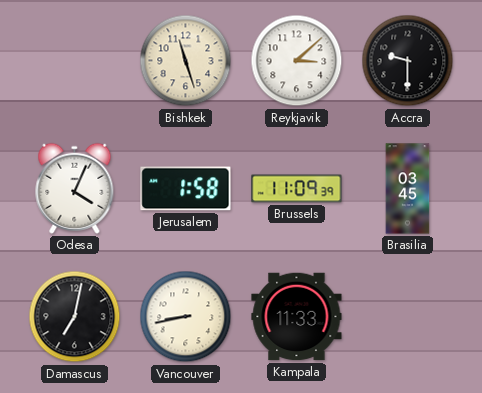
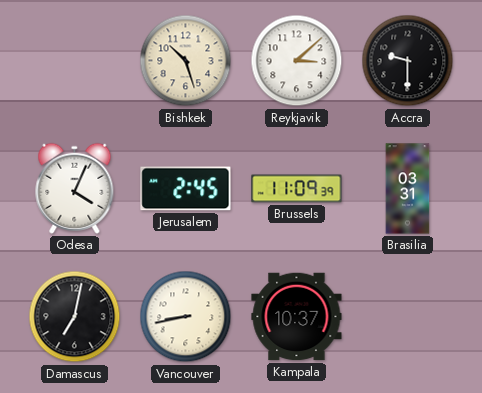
Bishkek: 11:27 -> 10:27 (186, 61)
Jerusalem: 1:58 -> 2:45 (186, 189)
Brasilia: 03:45 -> 03:31 (408, 189)
Kampala: 11:33 -> 10:37 (297, 317)
